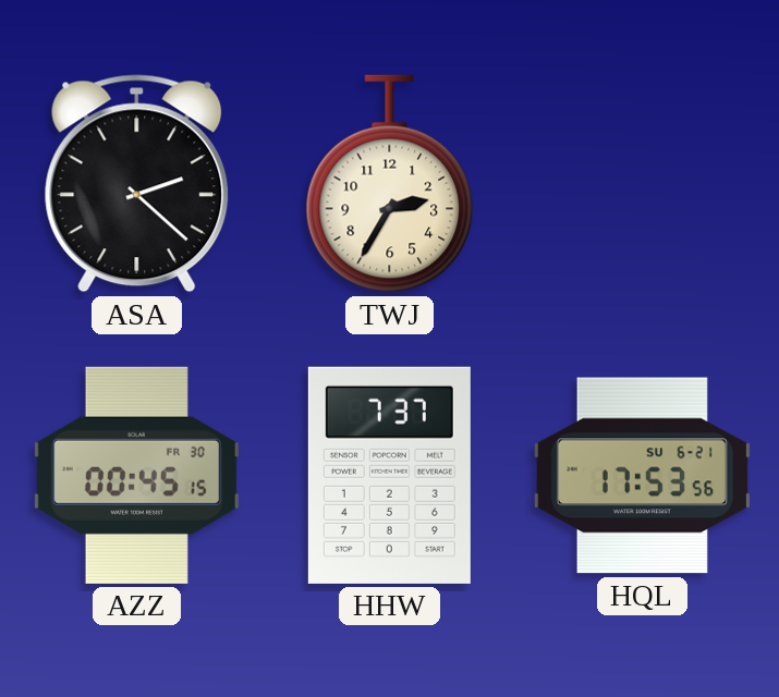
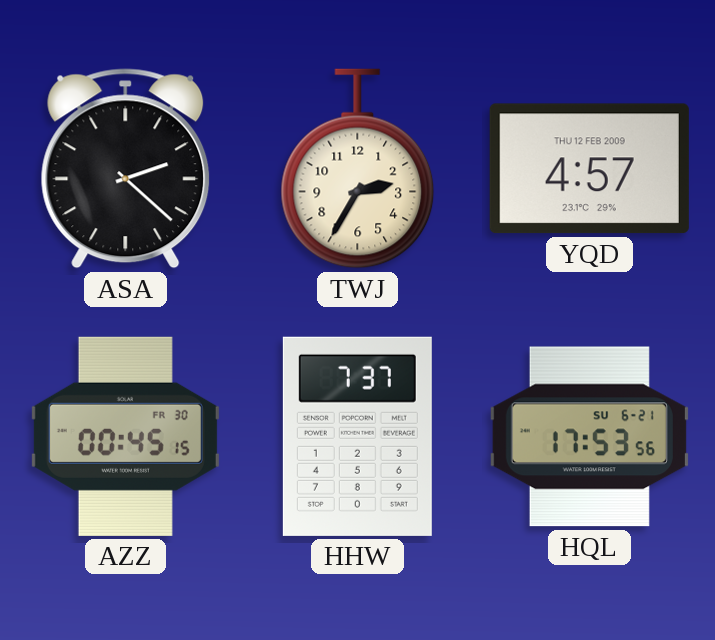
YQD: none -> 4:57 (589, 169)
